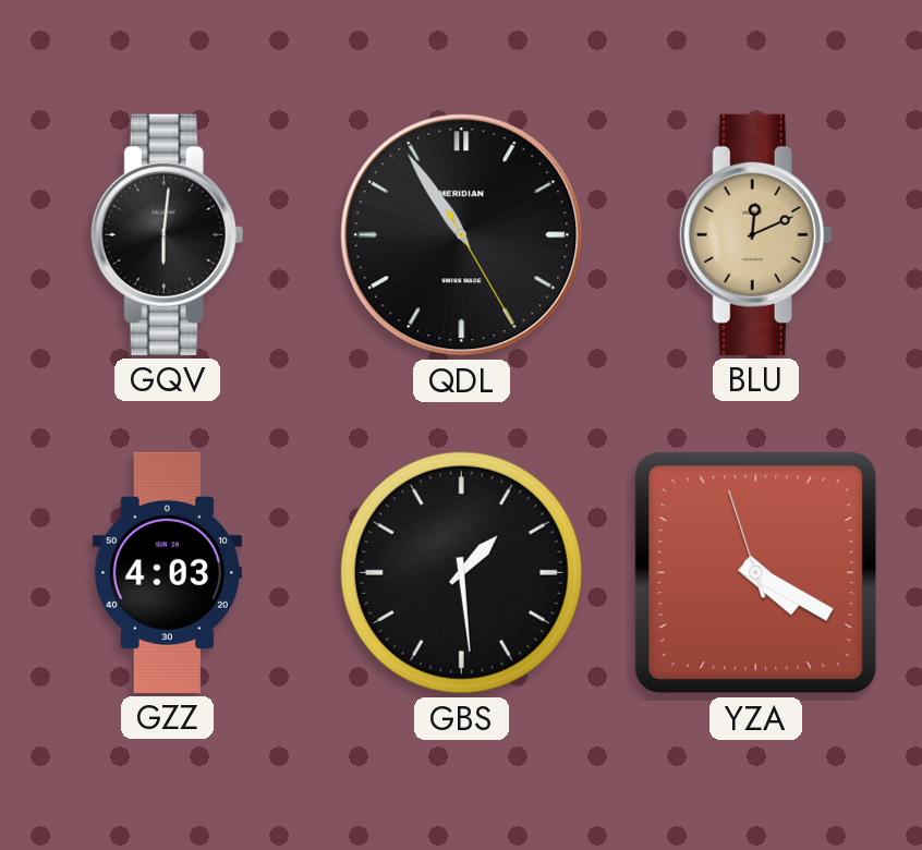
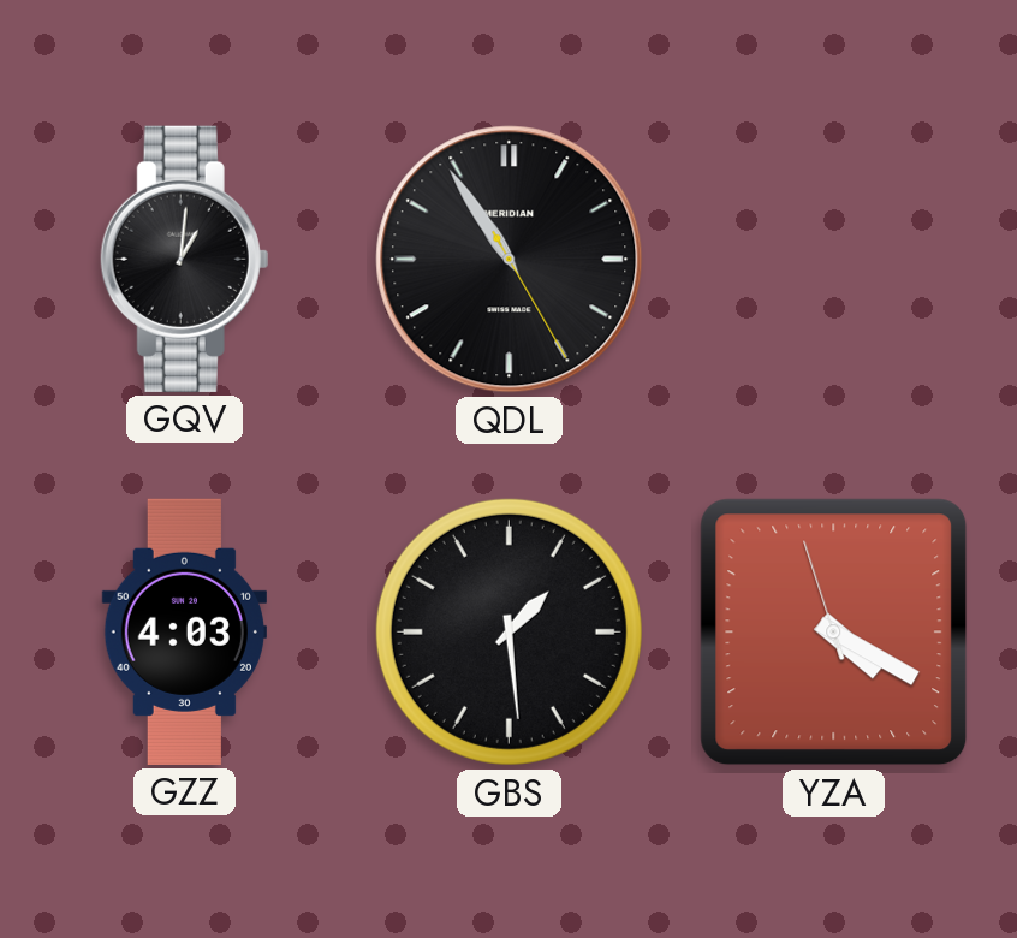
GQV: 6:01 -> 1:01 (185, 259)
BLU: 12:11 -> none (756, 234)
